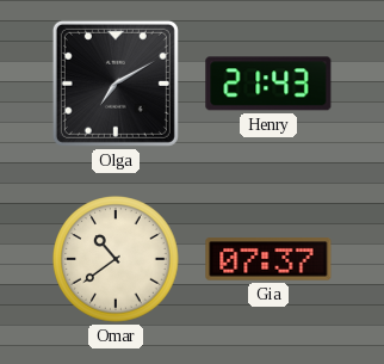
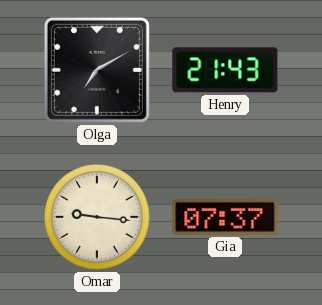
Omar: 10:39 -> 9:16 (97, 217)
